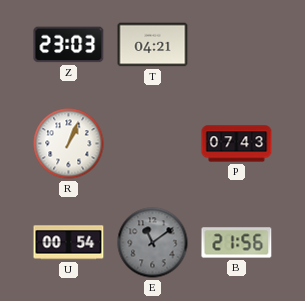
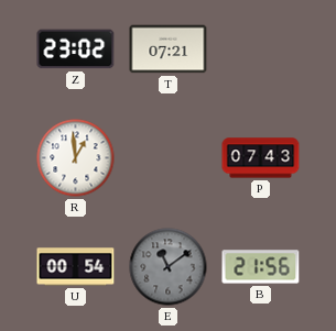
Z: 23:03 -> 23:02 (76, 49)
T: 04:21 -> 07:21 (169, 49)
R: 1:04 -> 12:59 (76, 158)
